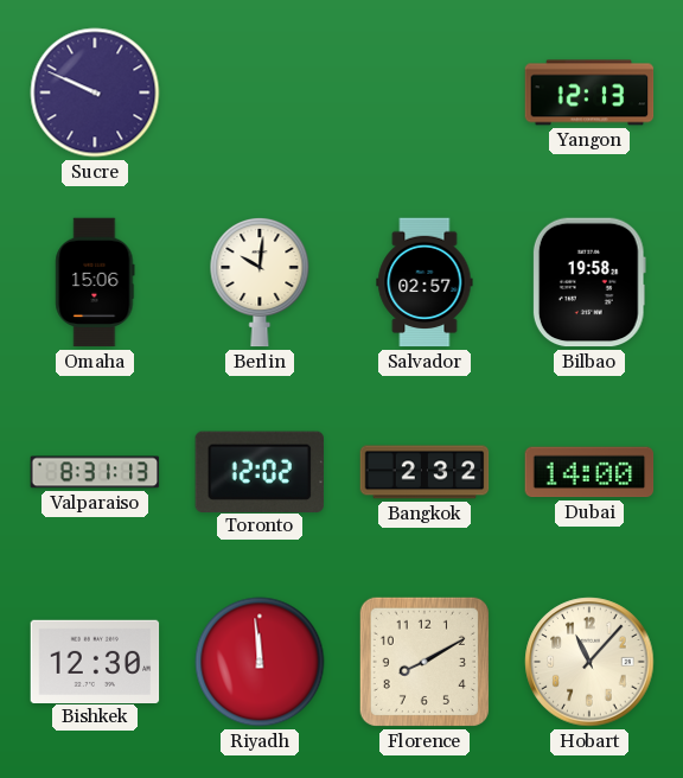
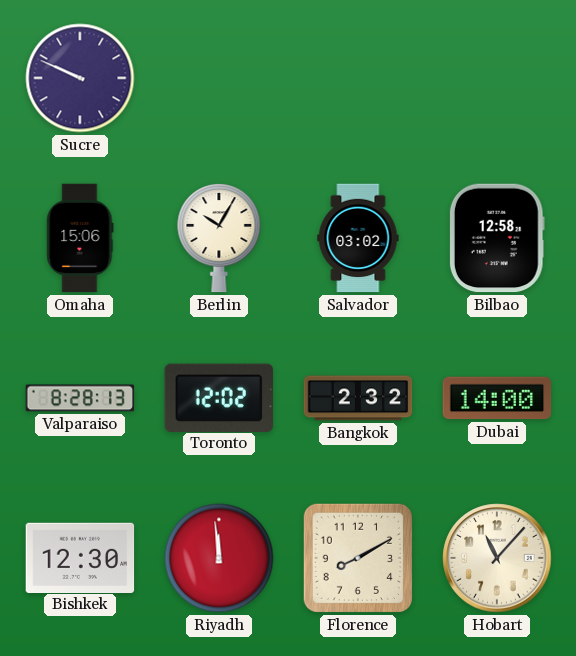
Yangon: 12:13 -> none (589, 93)
Berlin: 10:01 -> 10:05 (219, 238)
Salvador: 02:57 -> 03:02 (358, 238)
Bilbao: 19:58 -> 12:58 (497, 238)
Valparaiso: 8:31 -> 8:28 (80, 398)
